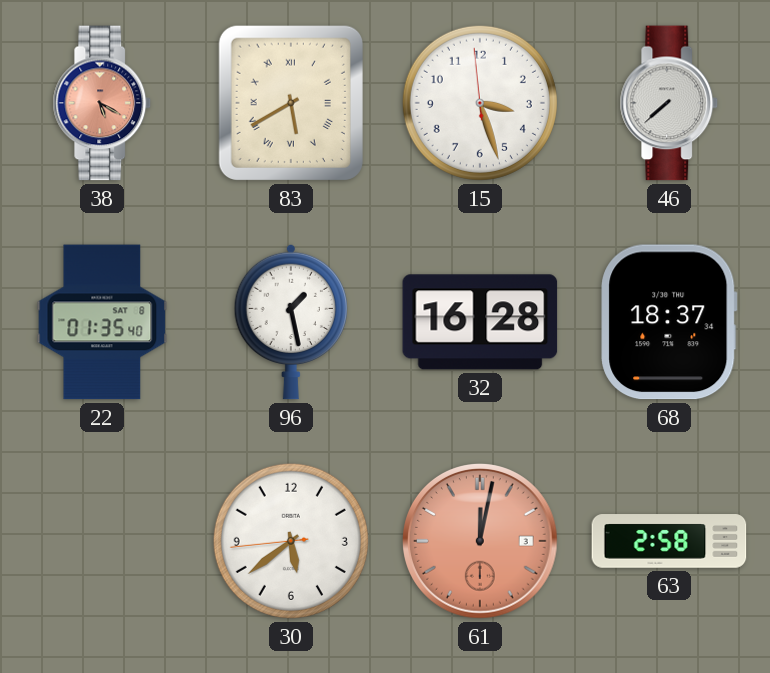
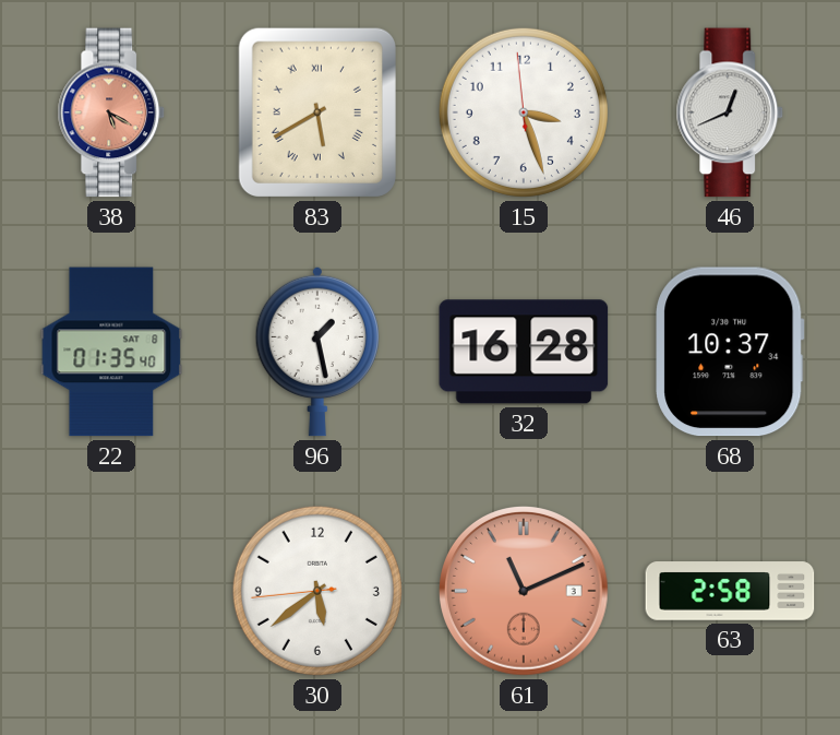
46: 7:38 -> 12:41 (730, 112)
68: 18:37 -> 10:37 (730, 352)
61: 12:02 -> 11:11 (525, 592)
